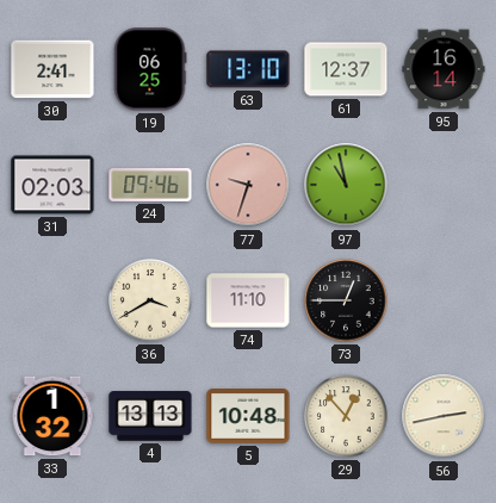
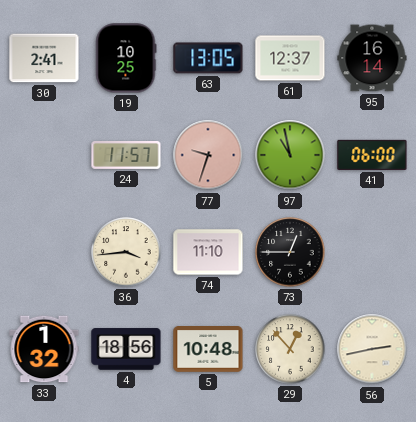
19: 06:25 -> 10:25 (126, 58)
63: 13:10 -> 13:05 (208, 58)
31: 02:03 -> none (52, 185)
24: 09:46 -> 11:57 (126, 156)
41: none -> 06:00 (372, 155)
36: 3:40 -> 3:44 (126, 252)
4: 13:13 -> 18:56 (126, 349)
